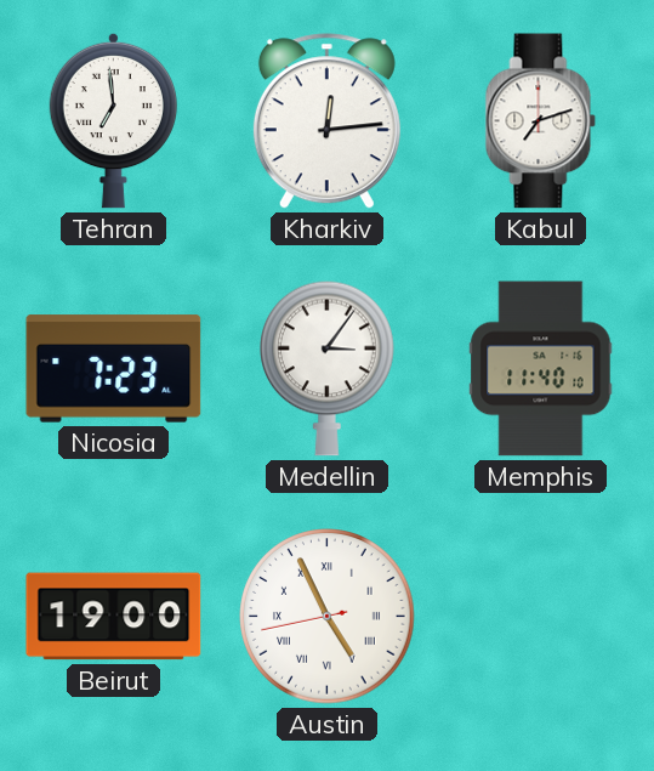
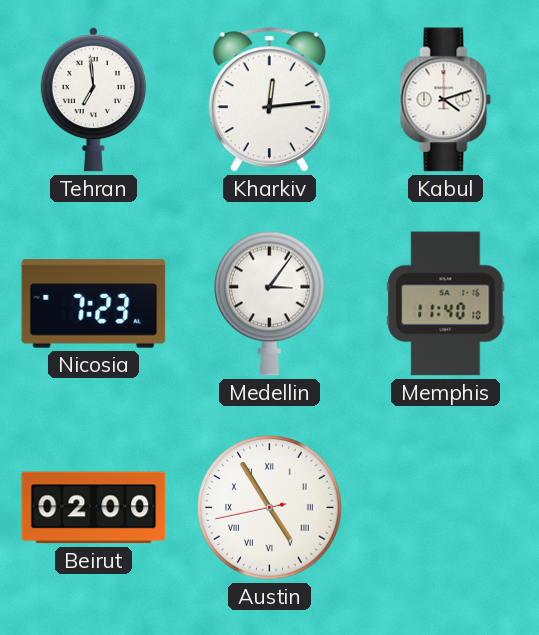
Kabul: 7:12 -> 4:12 (446, 100)
Beirut: 19:00 -> 02:00 (94, 508)
Austin: 4:55 -> 4:54 (270, 508)
